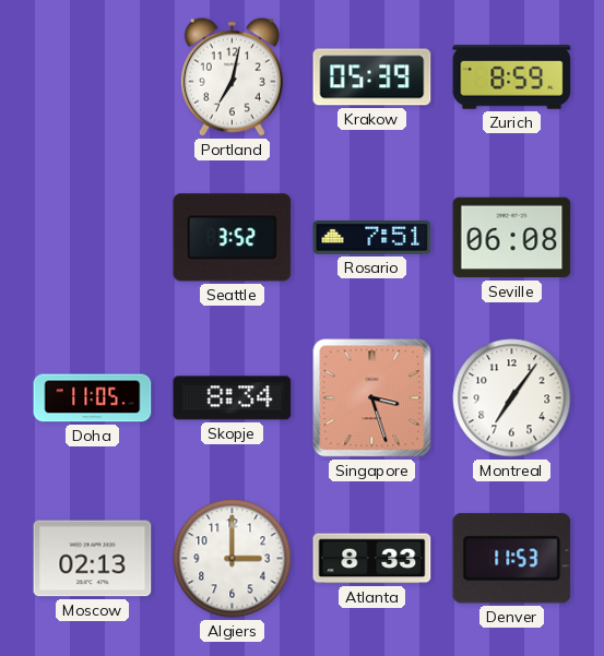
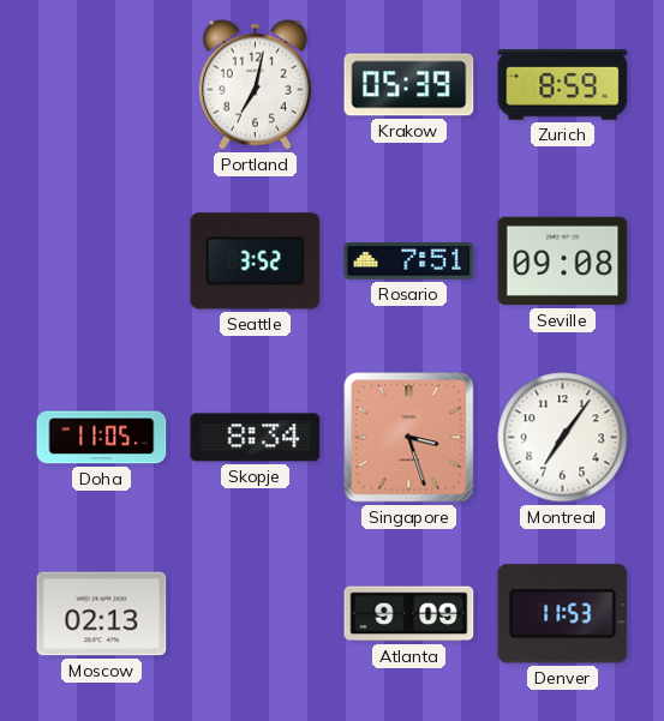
Seville: 06:08 -> 09:08 (563, 262)
Algiers: 3:00 -> none (233, 559)
Atlanta: 8:33 -> 9:09 (409, 614)
